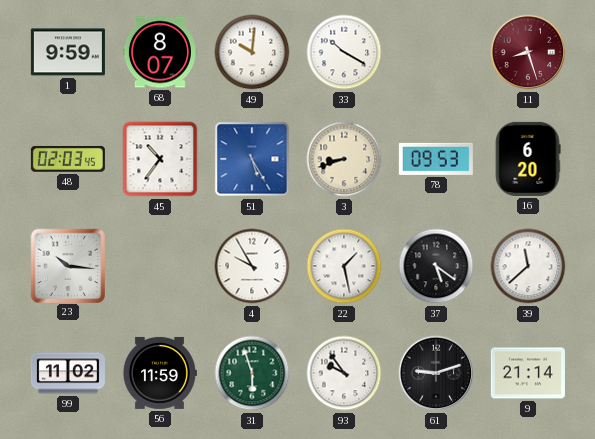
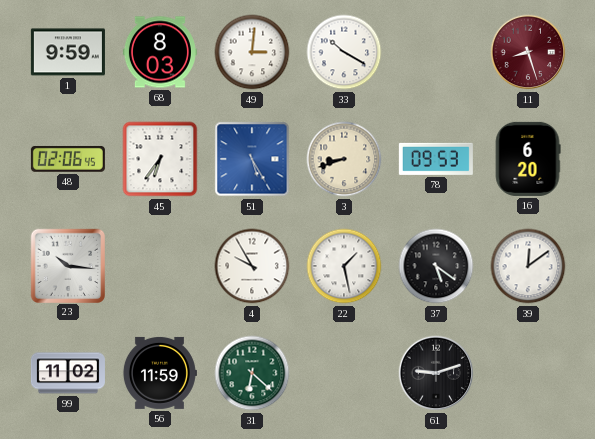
68: 8:07 -> 8:03 (160, 52)
49: 10:01 -> 3:01 (252, 52)
48: 02:03 -> 02:06 (68, 159)
45: 10:36 -> 6:36 (160, 159)
39: 11:38 -> 12:09 (528, 266)
31: 5:57 -> 6:22 (252, 373)
93: 9:54 -> none (344, 373)
9: 21:14 -> none (528, 373)
